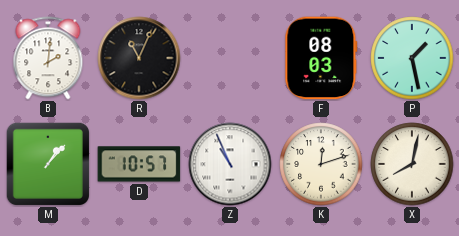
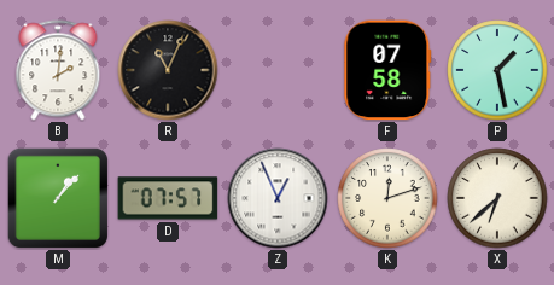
F: 08:03 -> 07:58 (387, 70)
D: 10:57 -> 07:57 (168, 198)
Z: 10:56 -> 12:56 (278, 198)
X: 8:02 -> 6:38 (497, 198)
